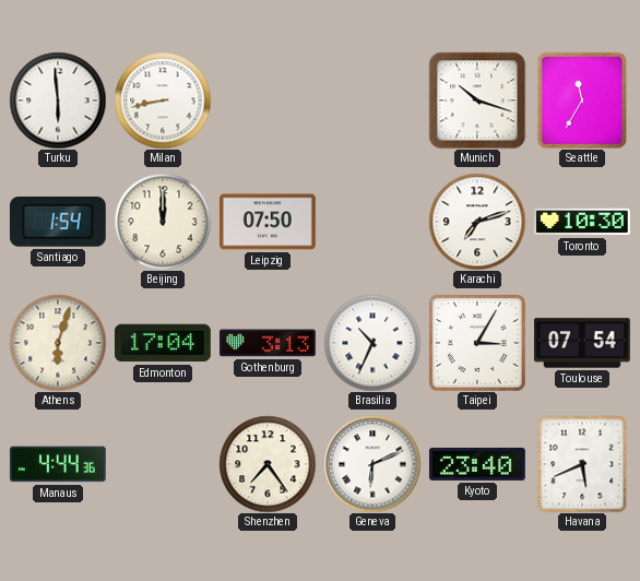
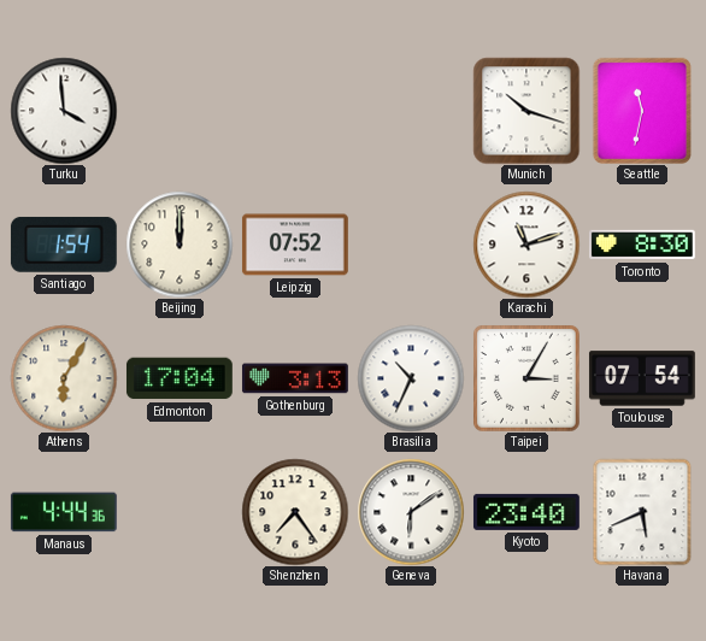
Turku: 5:59 -> 3:59 (64, 111)
Milan: 8:43 -> none (163, 100)
Seattle: 11:35 -> 11:32 (642, 111)
Leipzig: 07:50 -> 07:52 (295, 245)
Karachi: 7:12 -> 11:12 (526, 245)
Toronto: 10:30 -> 8:30 (642, 245)
Athens: 6:03 -> 6:05 (64, 378)
Geneva: 6:11 -> 6:09 (411, 512)
